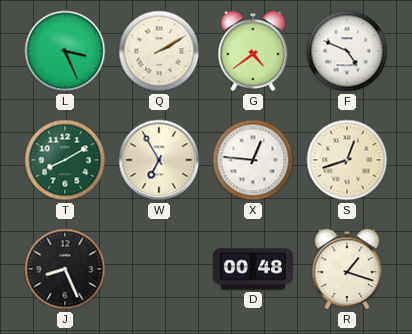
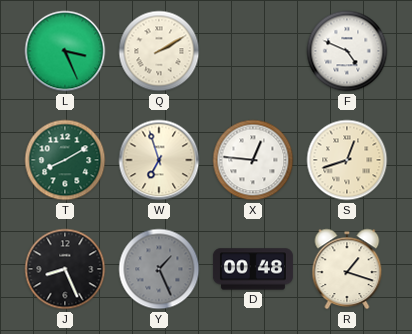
G: 4:39 -> none (253, 51)
W: 6:55 -> 6:57 (159, 160)
Y: none -> 1:26 (159, 269)
